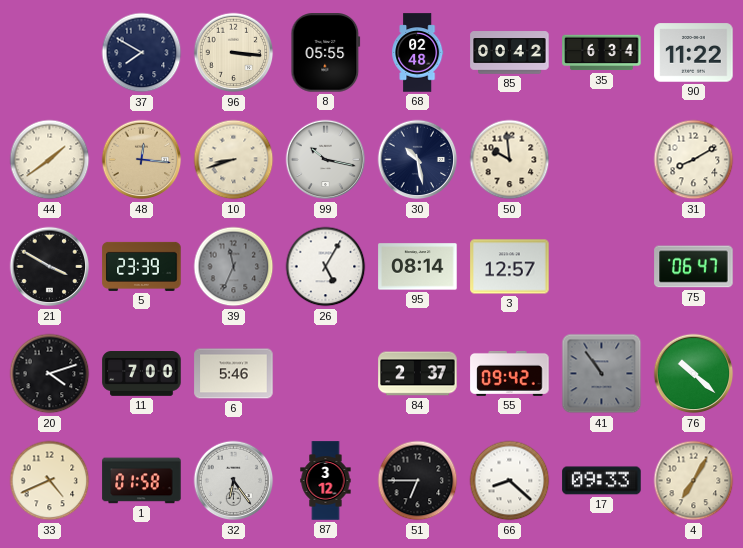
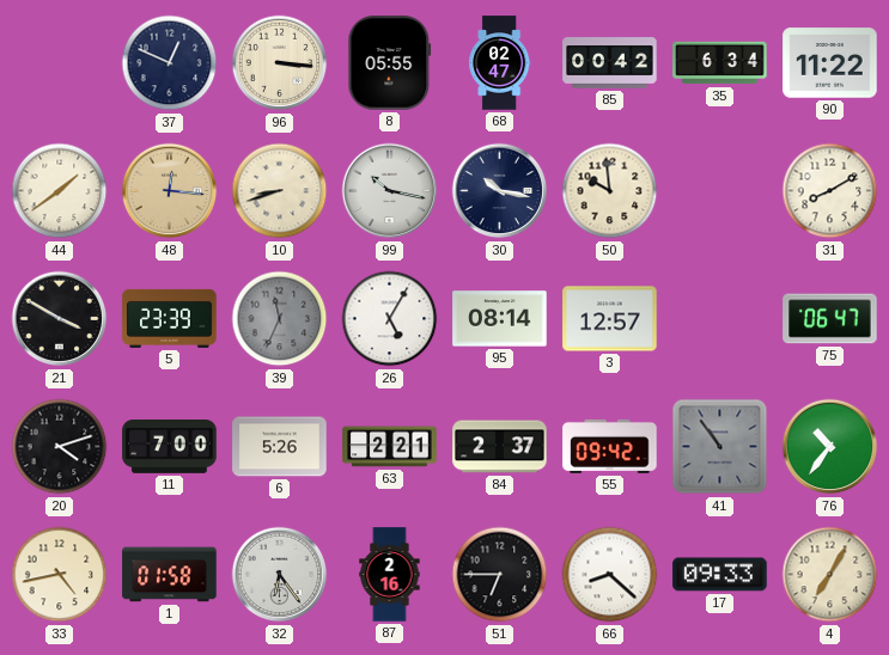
37: 7:50 -> 12:49 (170, 63)
68: 02:48 -> 02:47 (500, 63)
30: 10:28 -> 10:17 (500, 191)
6: 5:46 -> 5:26 (280, 447)
63: none -> 2:21 (390, 447)
76: 10:22 -> 10:36 (830, 447)
33: 4:41 -> 4:43 (60, 575)
87: 3:12 -> 2:16 (390, 575)
